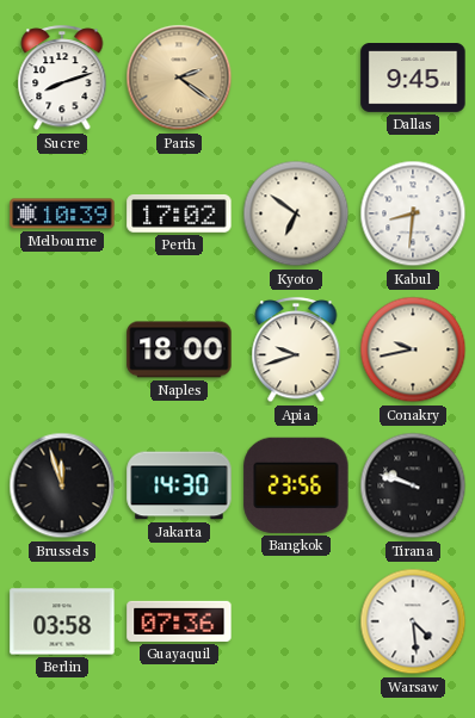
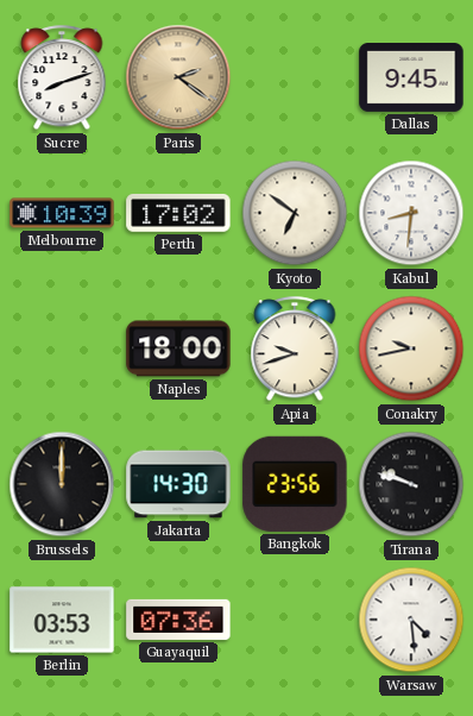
Brussels: 11:57 -> 12:00 (62, 484)
Berlin: 03:58 -> 03:53 (62, 620)
